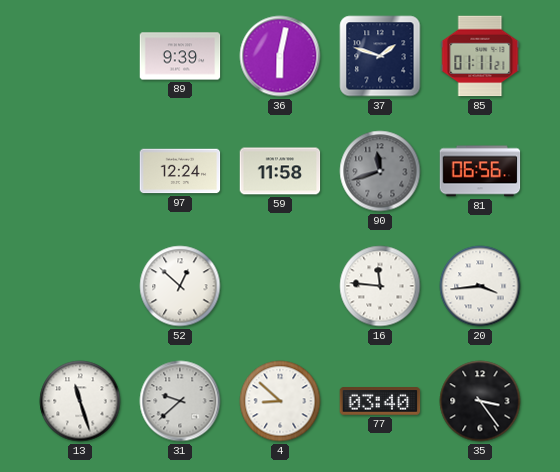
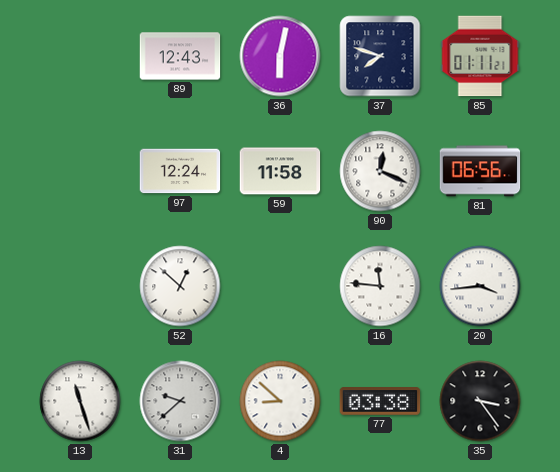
89: 9:39 -> 12:43 (180, 56)
37: 1:48 -> 7:48 (380, 56)
90: 11:42 -> 12:19 (380, 171)
90 dial: grey -> white (380, 171)
77: 03:40 -> 03:38 (380, 401)
